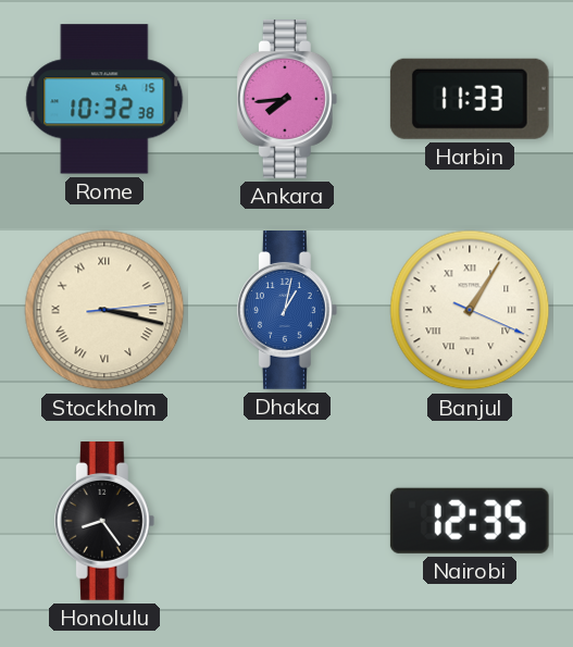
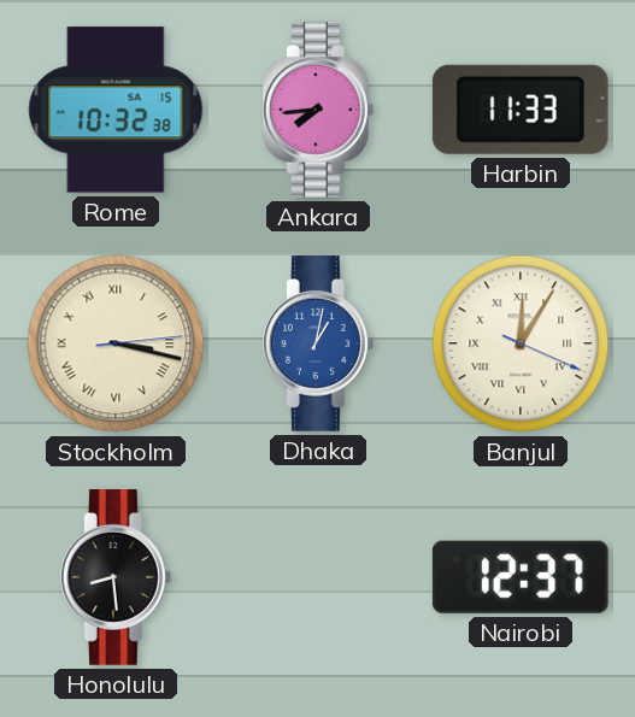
Banjul: 1:05 -> 12:05 (521, 343)
Honolulu: 8:24 -> 8:29 (116, 578)
Nairobi: 12:35 -> 12:37 (521, 577)
